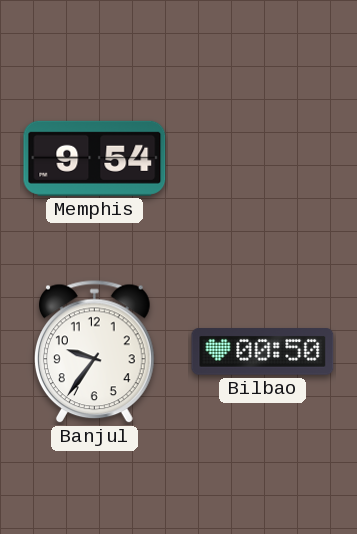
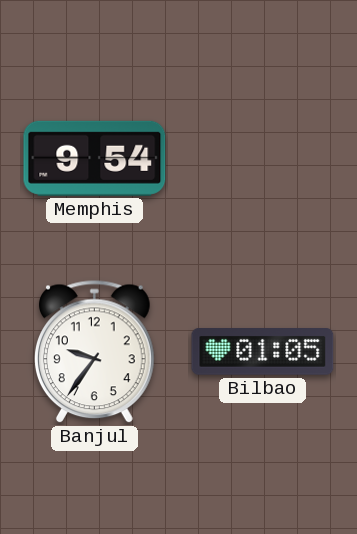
Bilbao: 00:50 -> 01:05 (263, 352)
